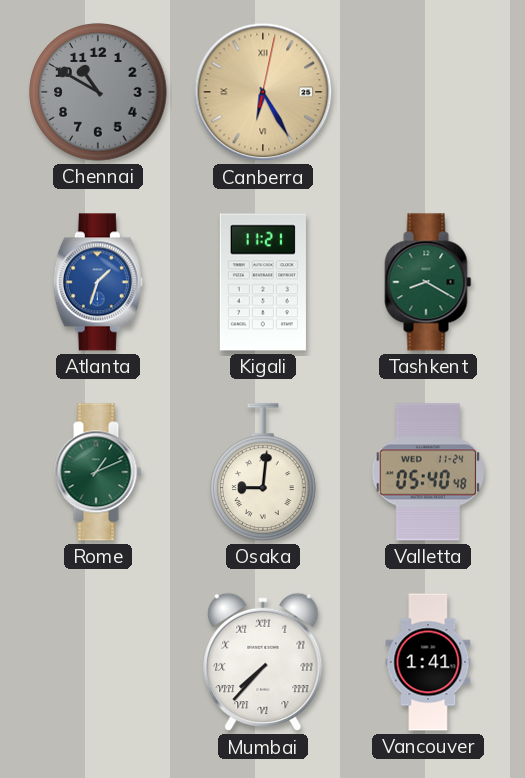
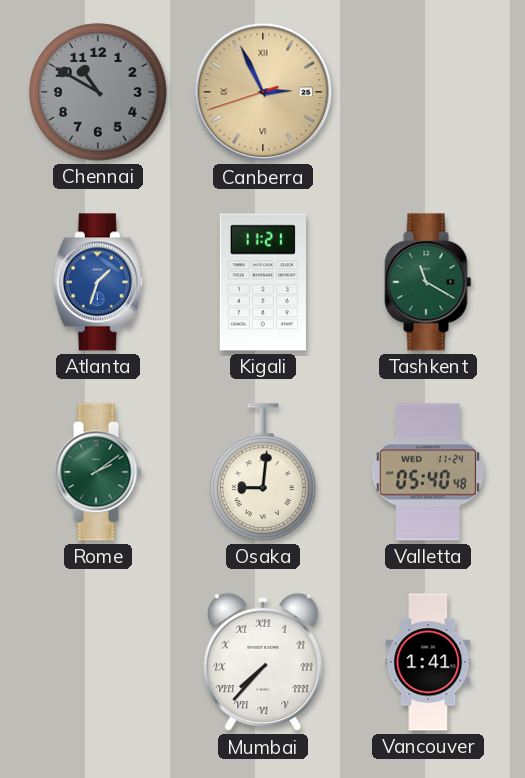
Canberra: 6:25 -> 2:55 (263, 92)
Tashkent: 8:20 -> 11:20 (428, 282)
Rome: 1:11 -> 2:09 (98, 472)
